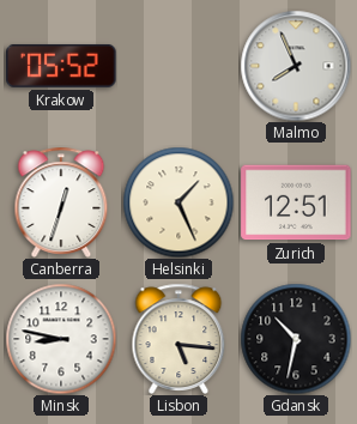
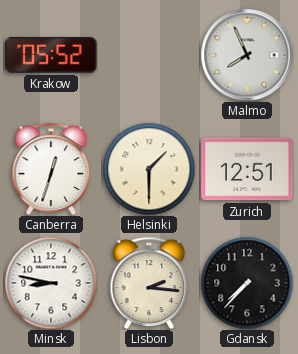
Helsinki: 1:26 -> 1:30 (149, 169)
Lisbon: 5:16 -> 2:16 (149, 283)
Gdansk: 10:32 -> 7:37 (247, 283)
